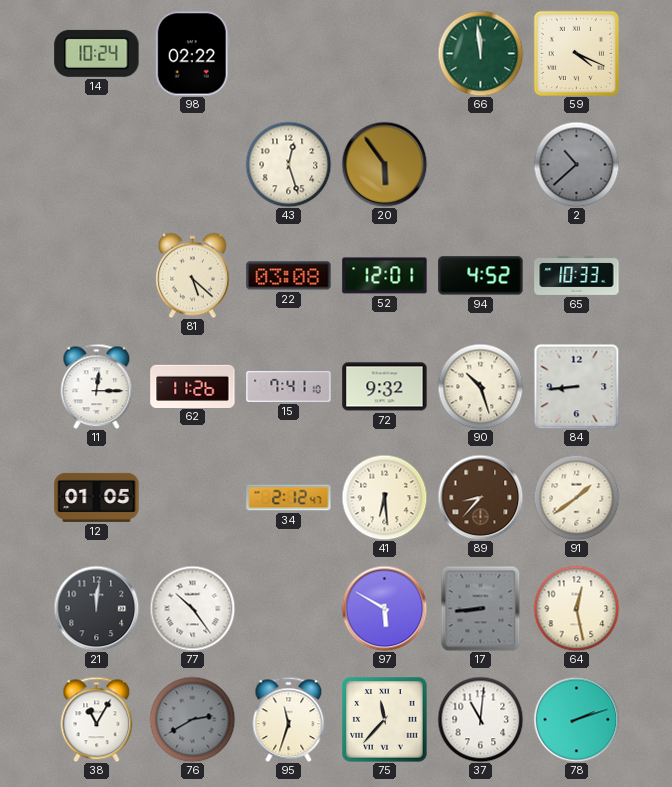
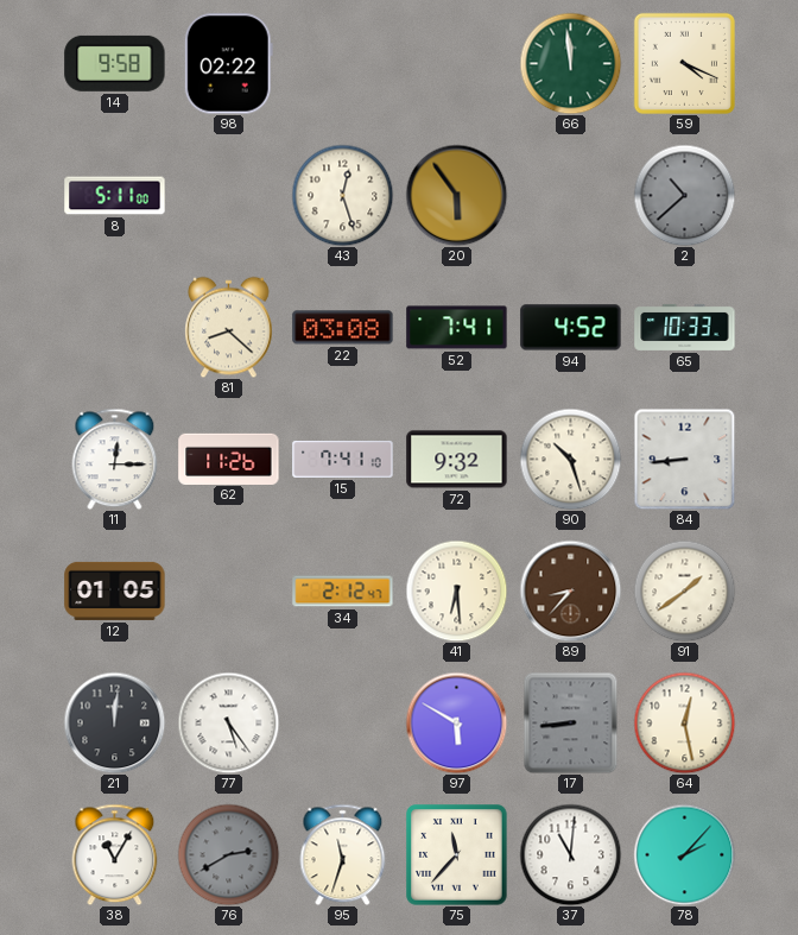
14: 10:24 -> 9:58 (115, 63)
8: none -> 5:11 (115, 196)
81: 5:22 -> 8:22 (229, 327)
52: 12:01 -> 7:41 (457, 328)
77: 10:24 -> 5:24 (228, 722)
78: 2:12 -> 2:07 (684, 854)
